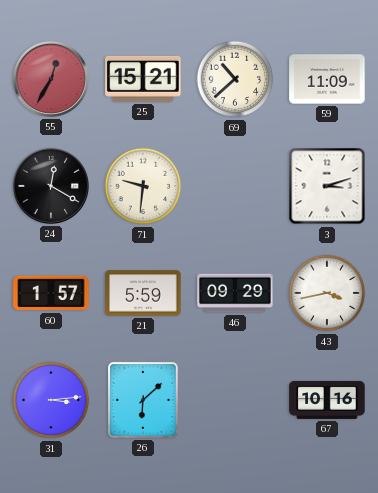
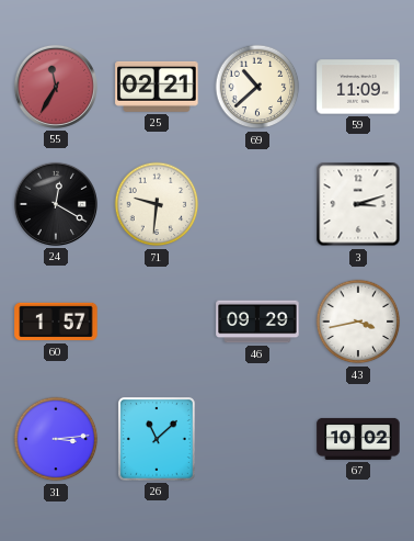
55: 12:35 -> 11:35 (56, 87)
25: 15:21 -> 02:21 (157, 87)
21: 5:59 -> none (143, 293)
26: 6:08 -> 11:08 (157, 439)
67: 10:16 -> 10:02 (358, 439)
